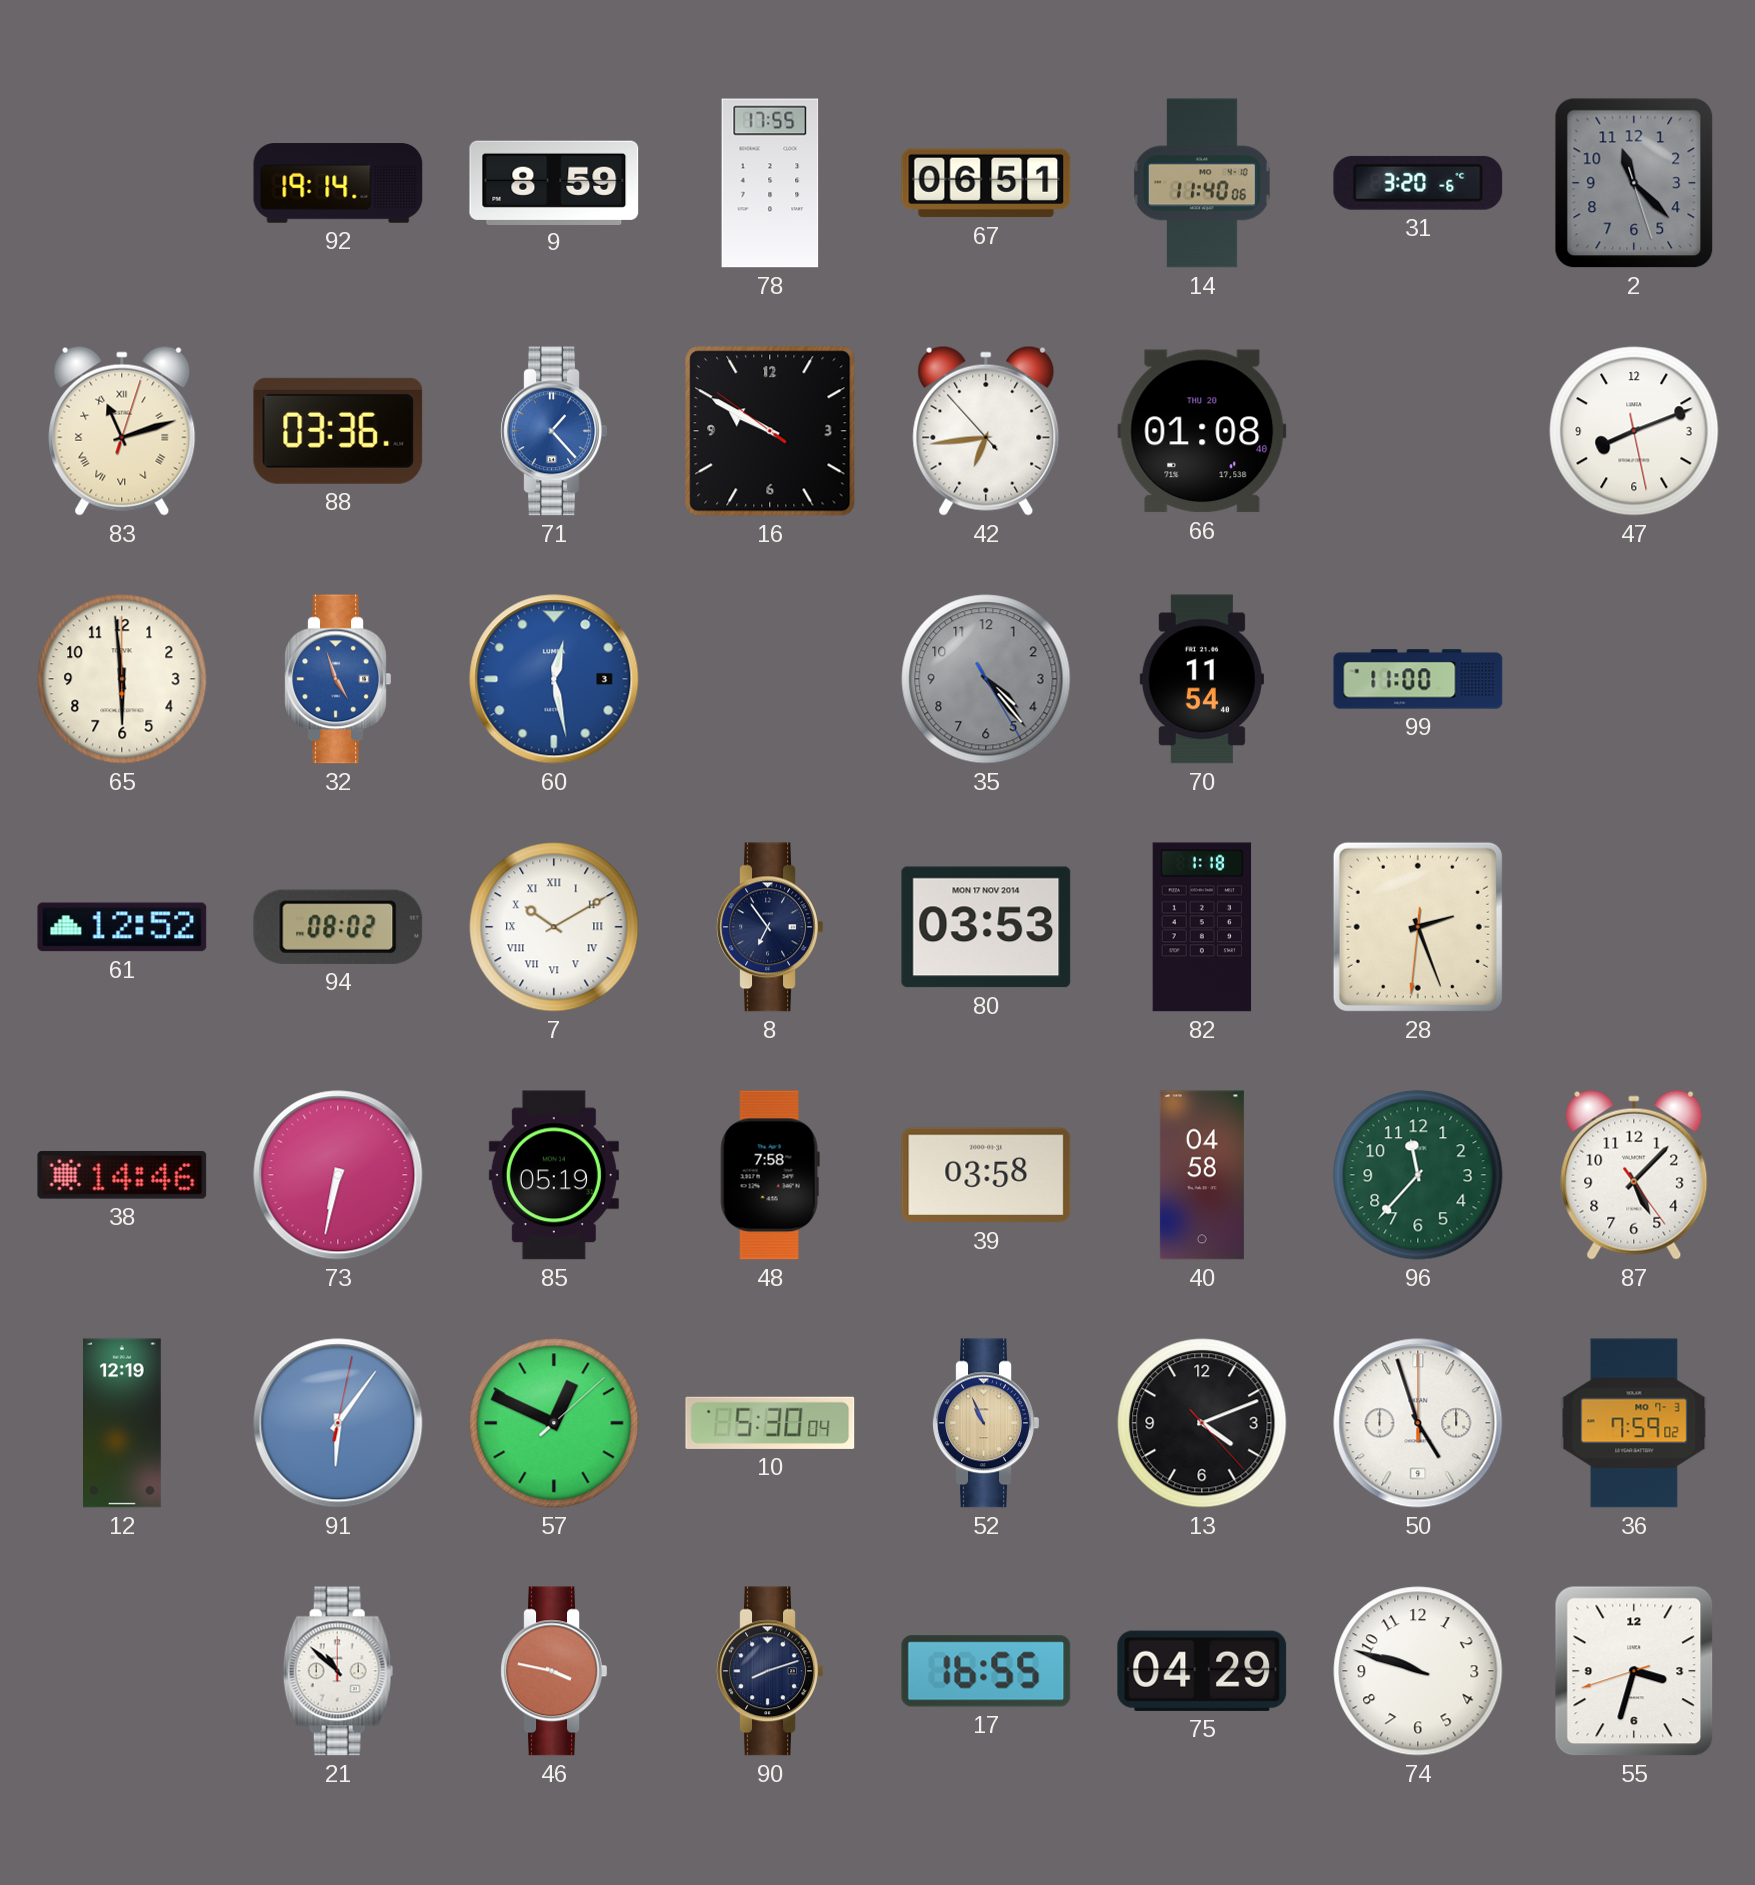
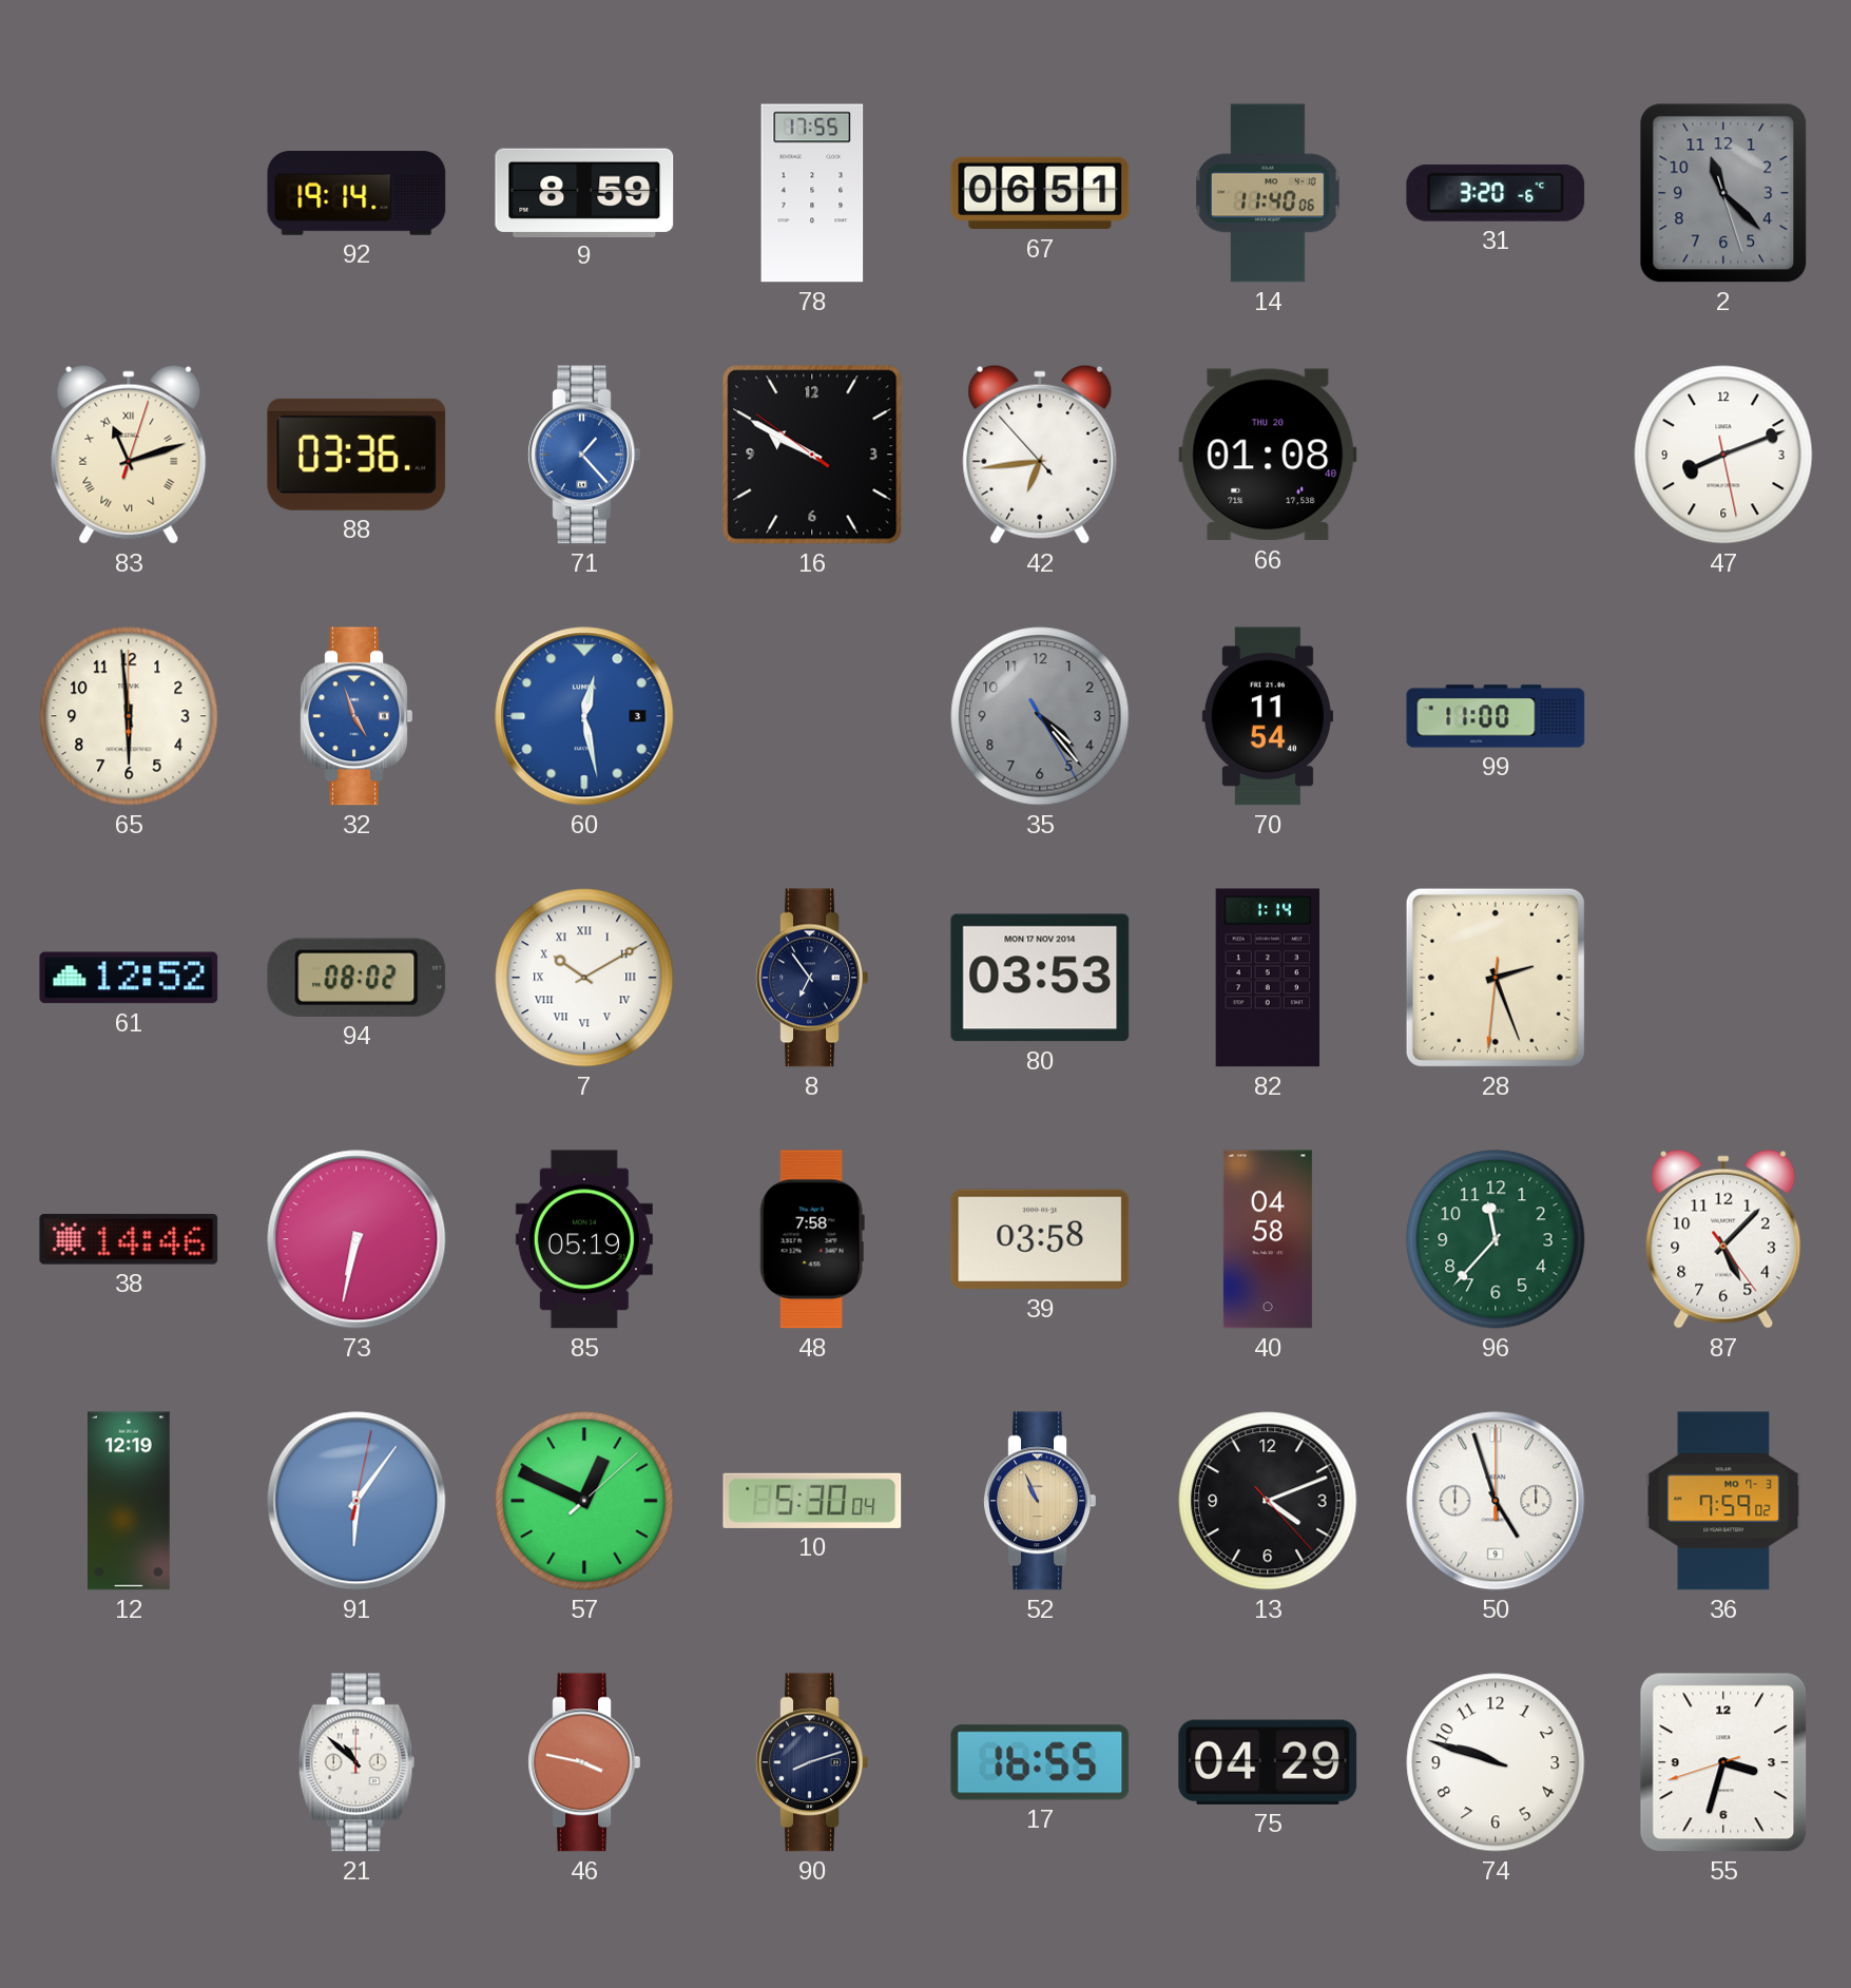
82: 1:18 -> 1:14 (1268, 978)
